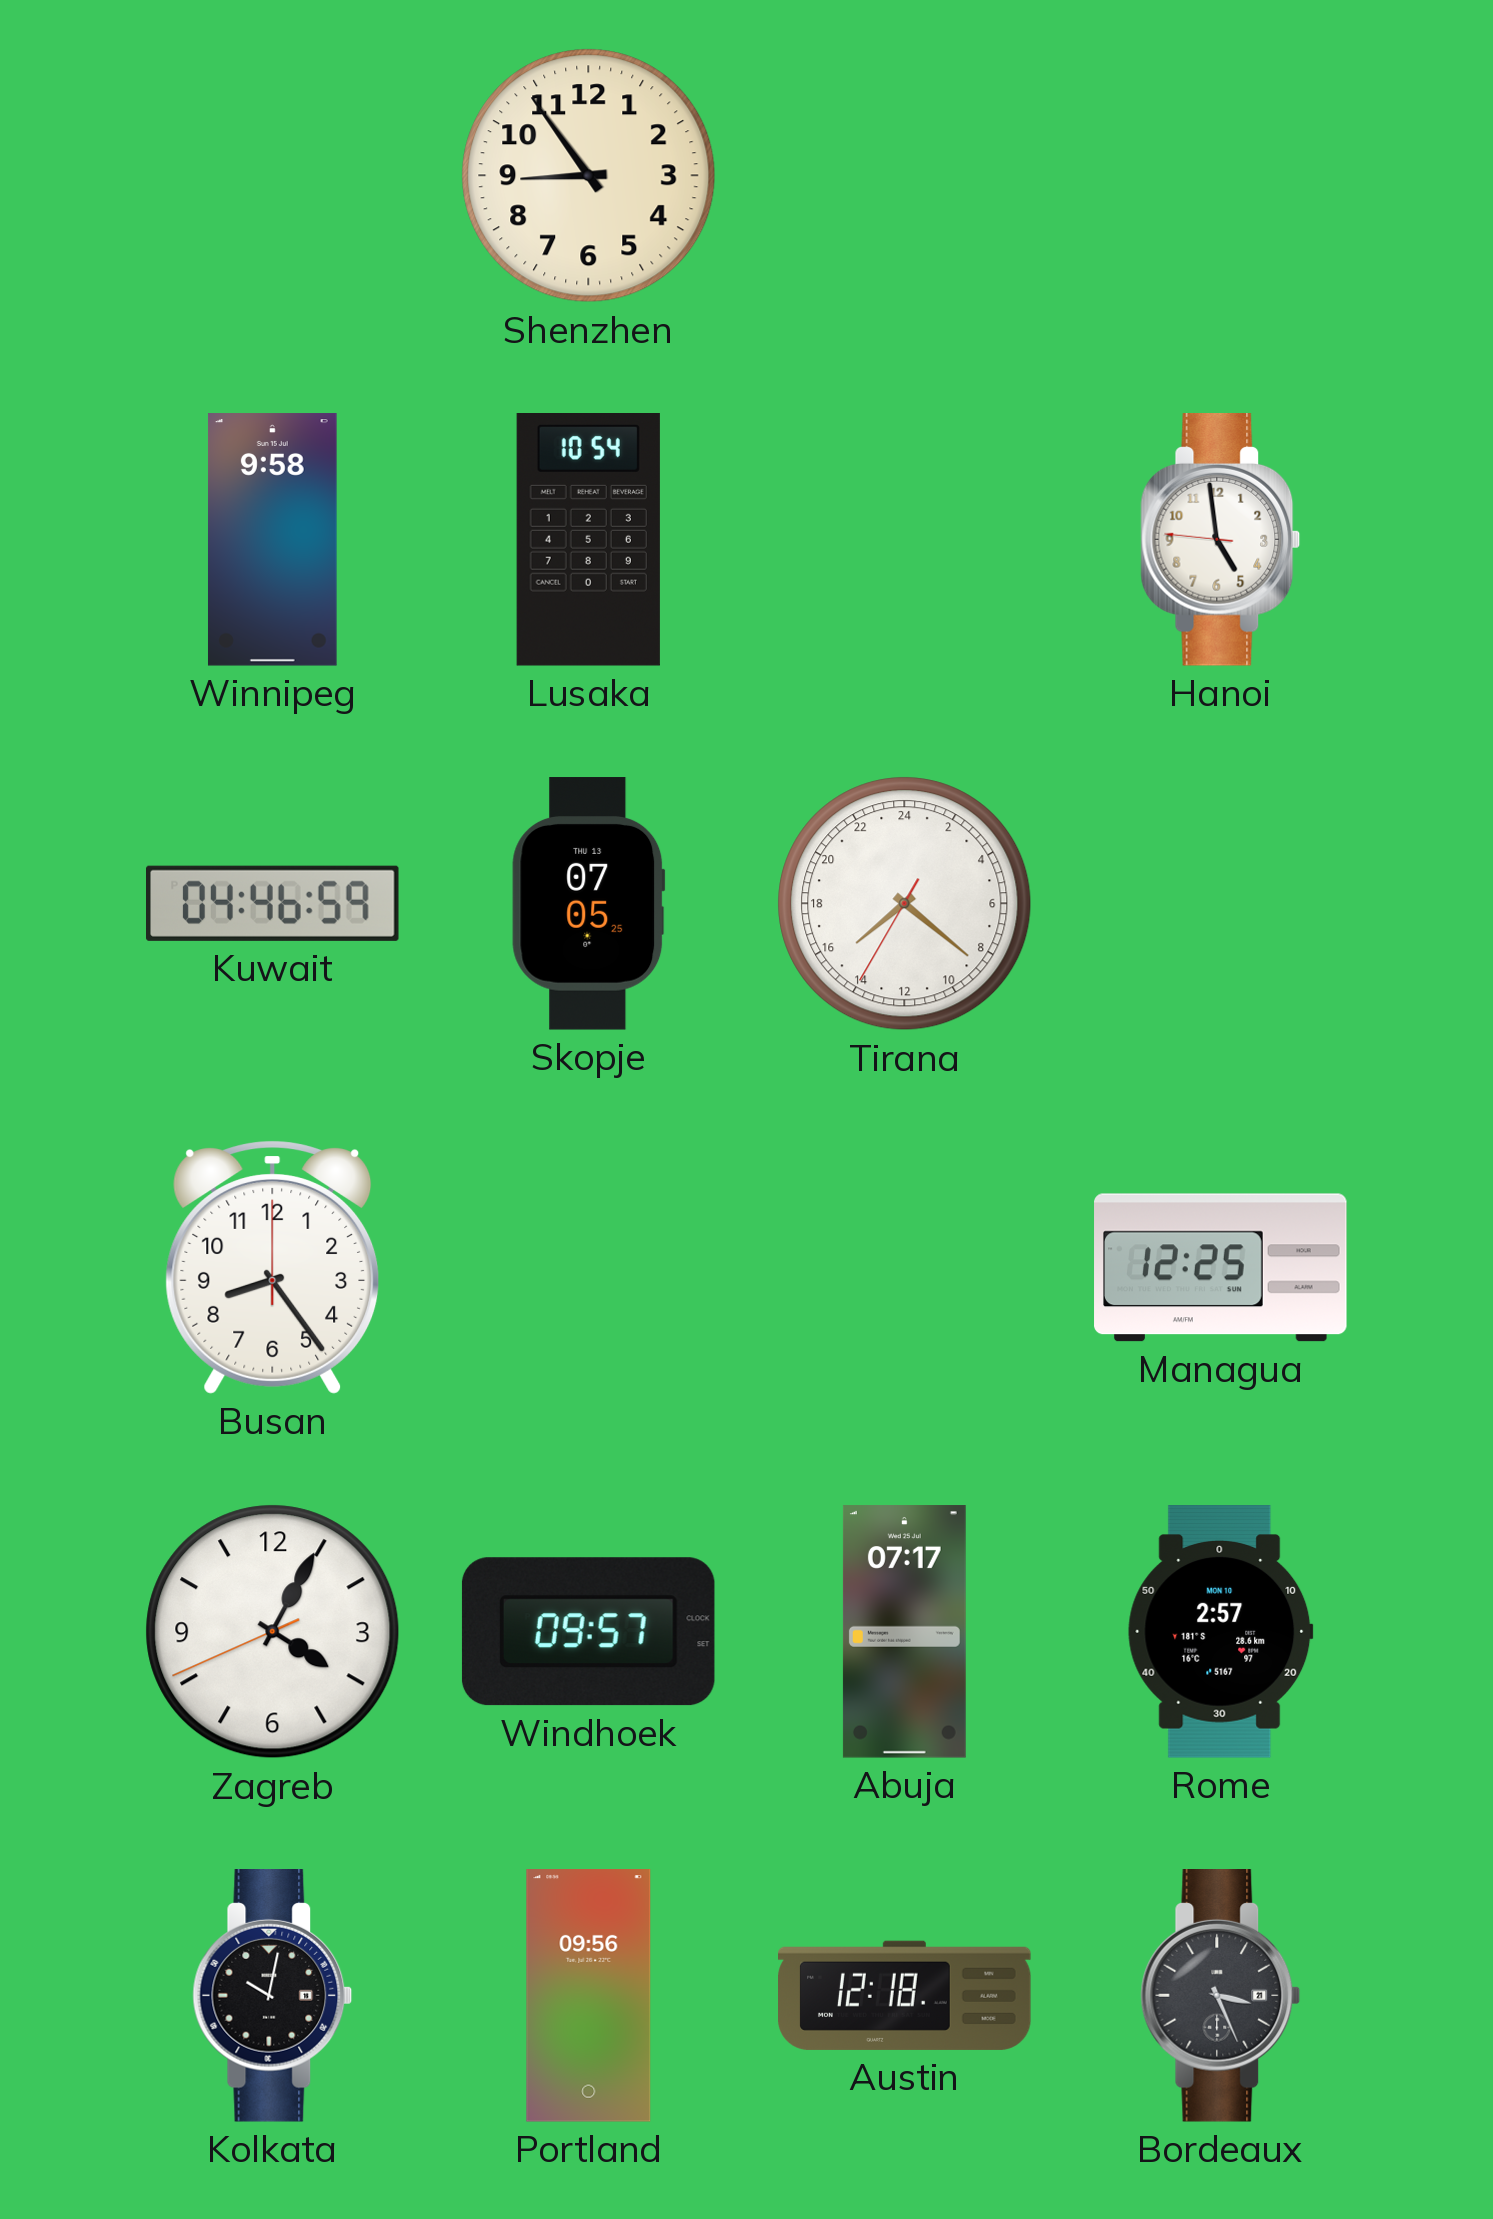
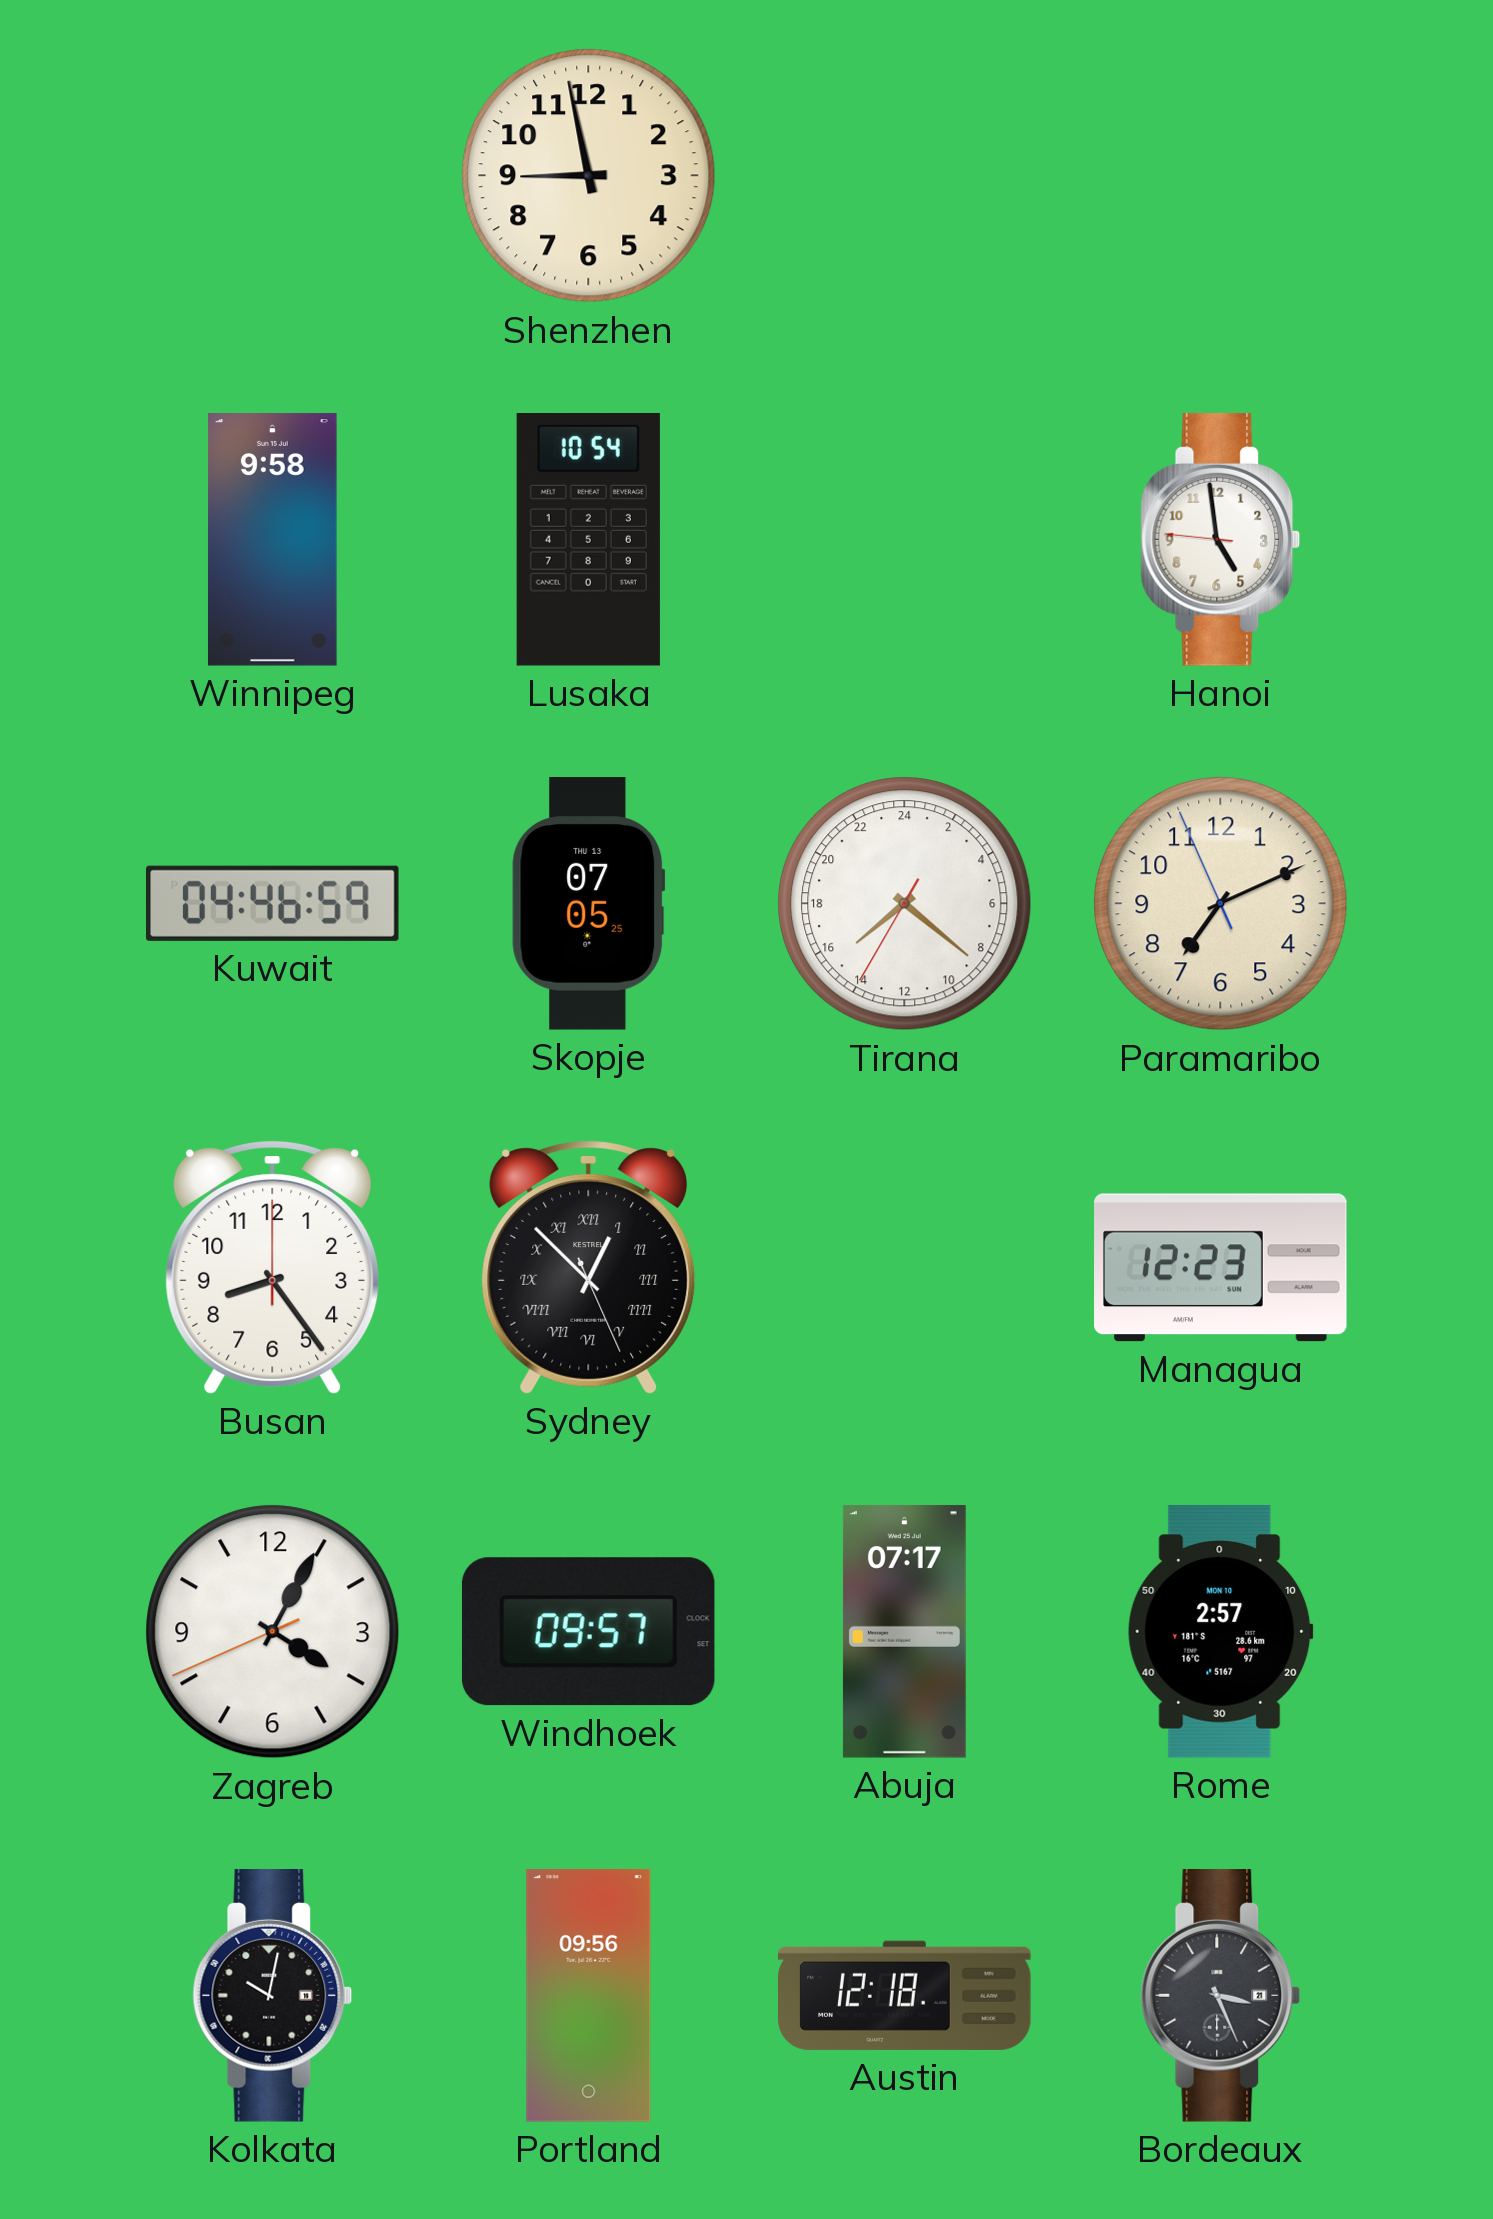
Shenzhen: 8:54 -> 8:58 (589, 176)
Paramaribo: none -> 7:10 (1221, 904)
Sydney: none -> 12:52 (589, 1267)
Managua: 12:25 -> 12:23 (1221, 1268)
